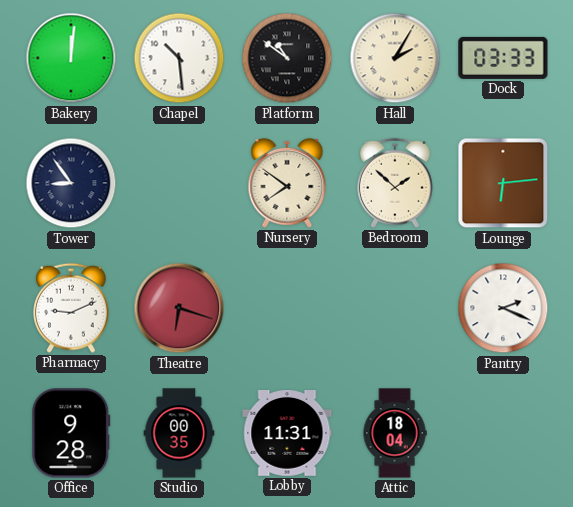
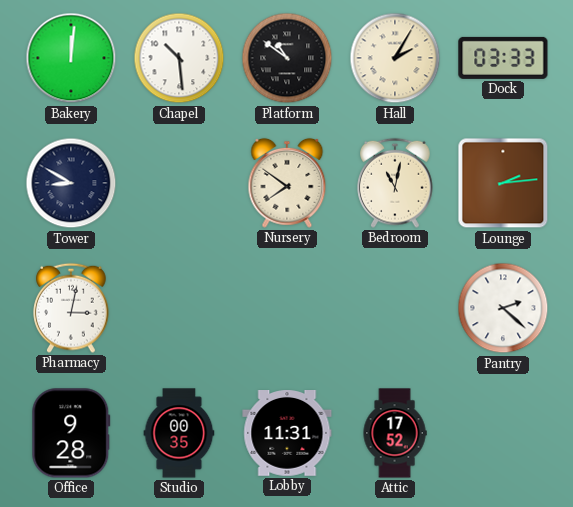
Tower: 8:54 -> 8:50 (71, 183)
Bedroom: 1:52 -> 11:02 (395, 183)
Lounge: 6:14 -> 2:14 (503, 183)
Pharmacy: 9:11 -> 3:02 (71, 308)
Theatre: 6:18 -> none (179, 308)
Pantry: 2:19 -> 2:22 (503, 308)
Attic: 18:04 -> 17:52 (395, 433)
